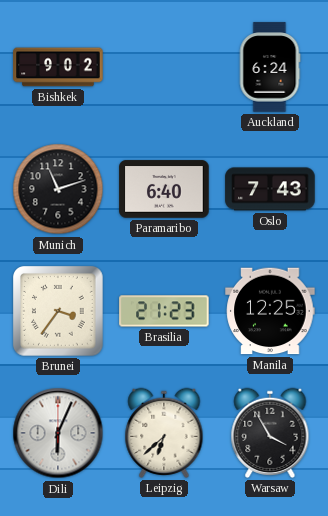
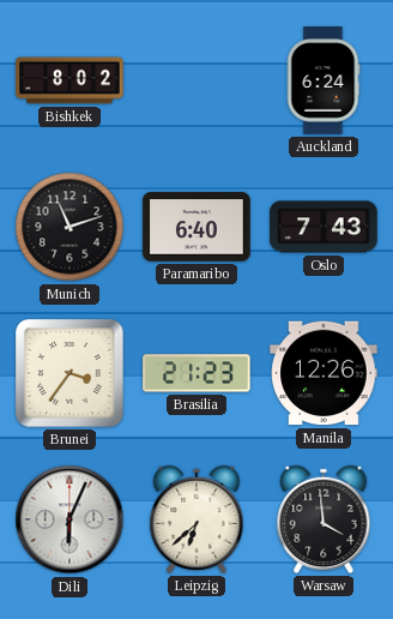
Bishkek: 9:02 -> 8:02 (69, 80)
Manila: 12:25 -> 12:26 (324, 373)
Warsaw: 3:55 -> 3:59 (324, 519)
